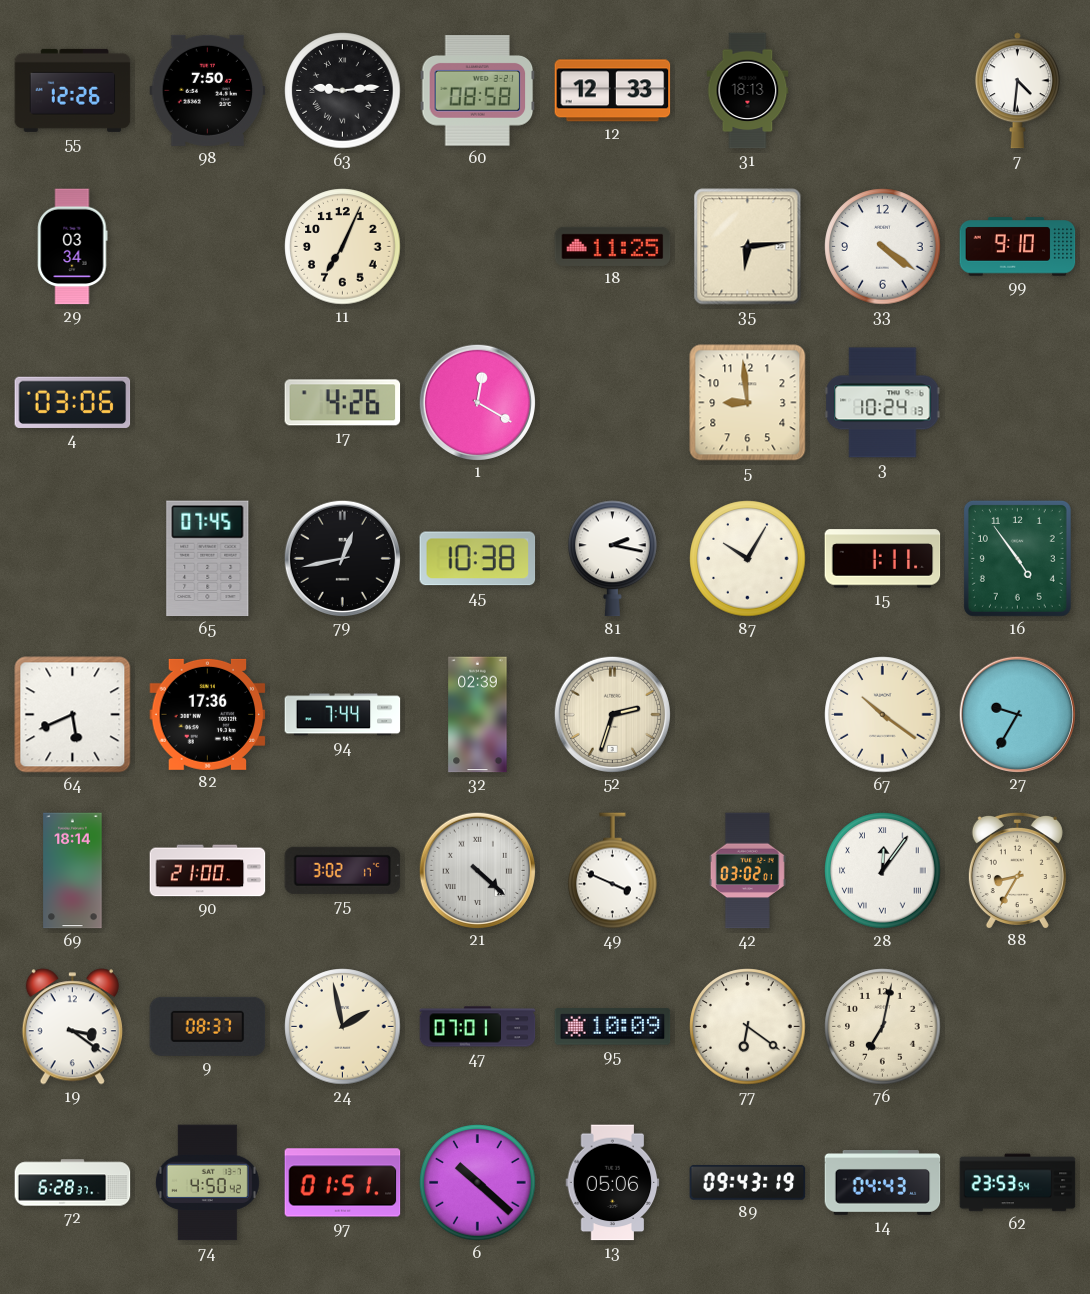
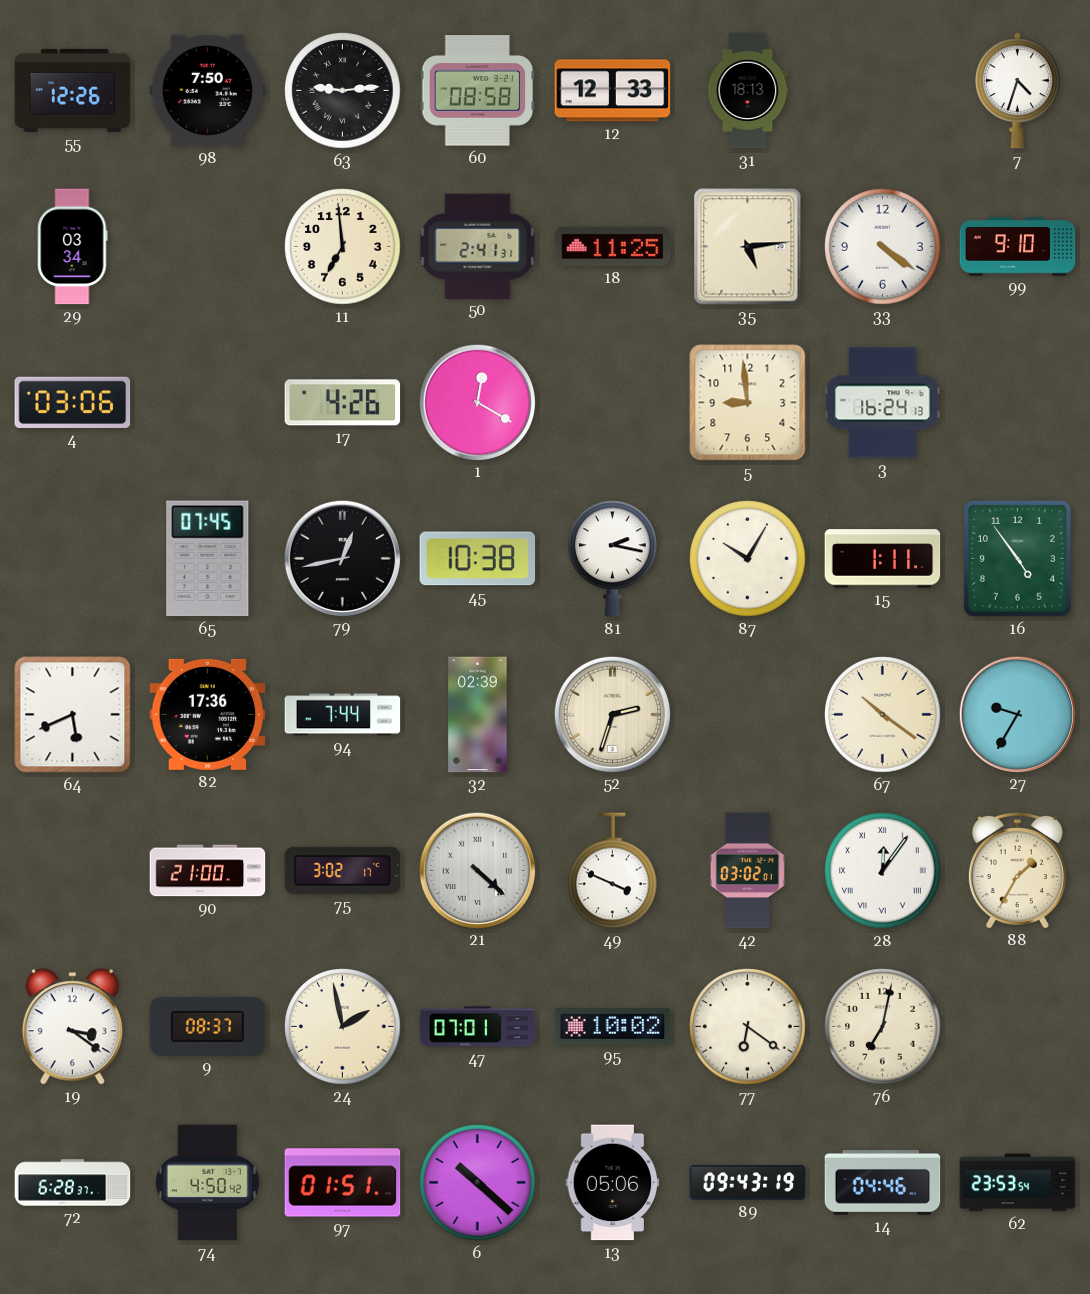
7: 4:31 -> 4:33 (1017, 91)
11: 7:04 -> 6:59 (343, 247)
50: none -> 2:41 (478, 246)
35: 6:14 -> 5:14 (748, 247)
3: 10:24 -> 16:24 (883, 403)
69: 18:14 -> none (73, 871)
88: 8:35 -> 1:35 (1017, 870)
95: 10:09 -> 10:02 (613, 1027)
14: 04:43 -> 04:46 (883, 1183)
